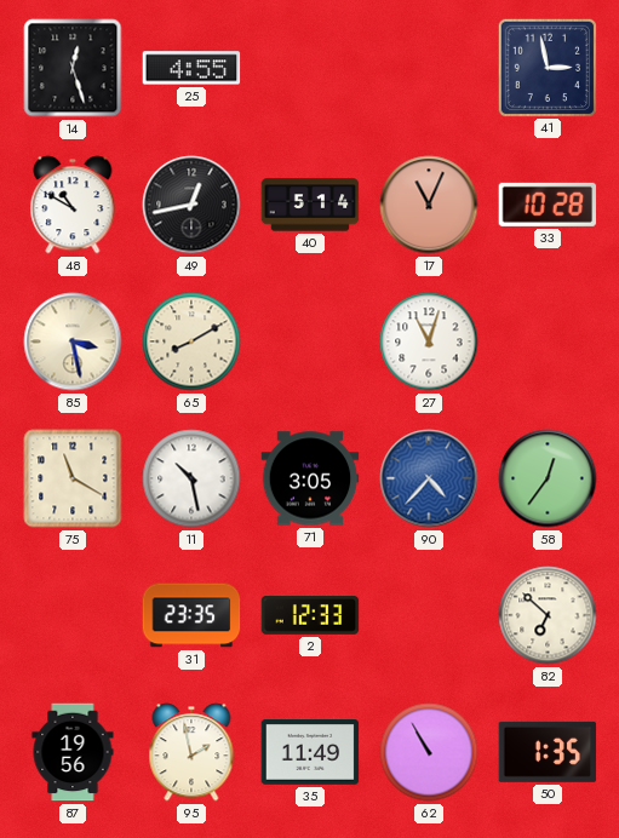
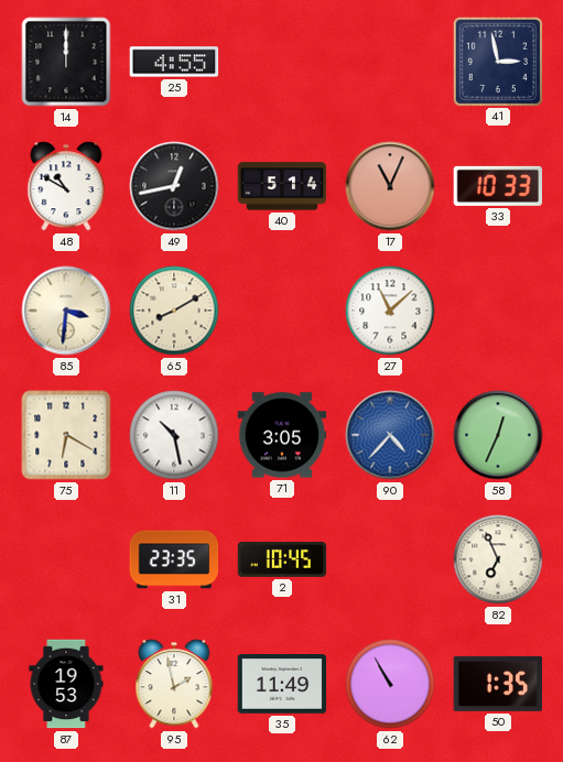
14: 12:27 -> 12:00 (66, 62)
33: 10:28 -> 10:33 (498, 186)
85: 3:28 -> 3:31 (66, 311)
27: 11:03 -> 11:08 (390, 311)
75: 11:20 -> 6:20 (66, 435)
58: 12:36 -> 12:34 (498, 435)
2: 12:33 -> 10:45 (282, 560)
82: 6:52 -> 6:56 (498, 559)
87: 19:56 -> 19:53 (66, 684)
